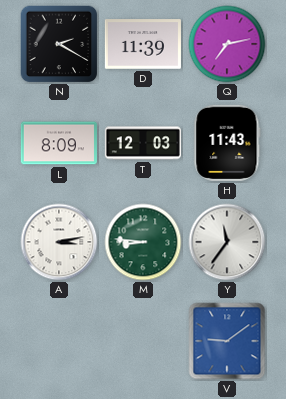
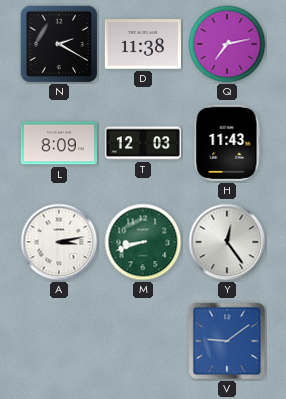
D: 11:39 -> 11:38 (143, 44)
M: 8:46 -> 8:42 (143, 242)
Y: 11:36 -> 12:24 (227, 242)
